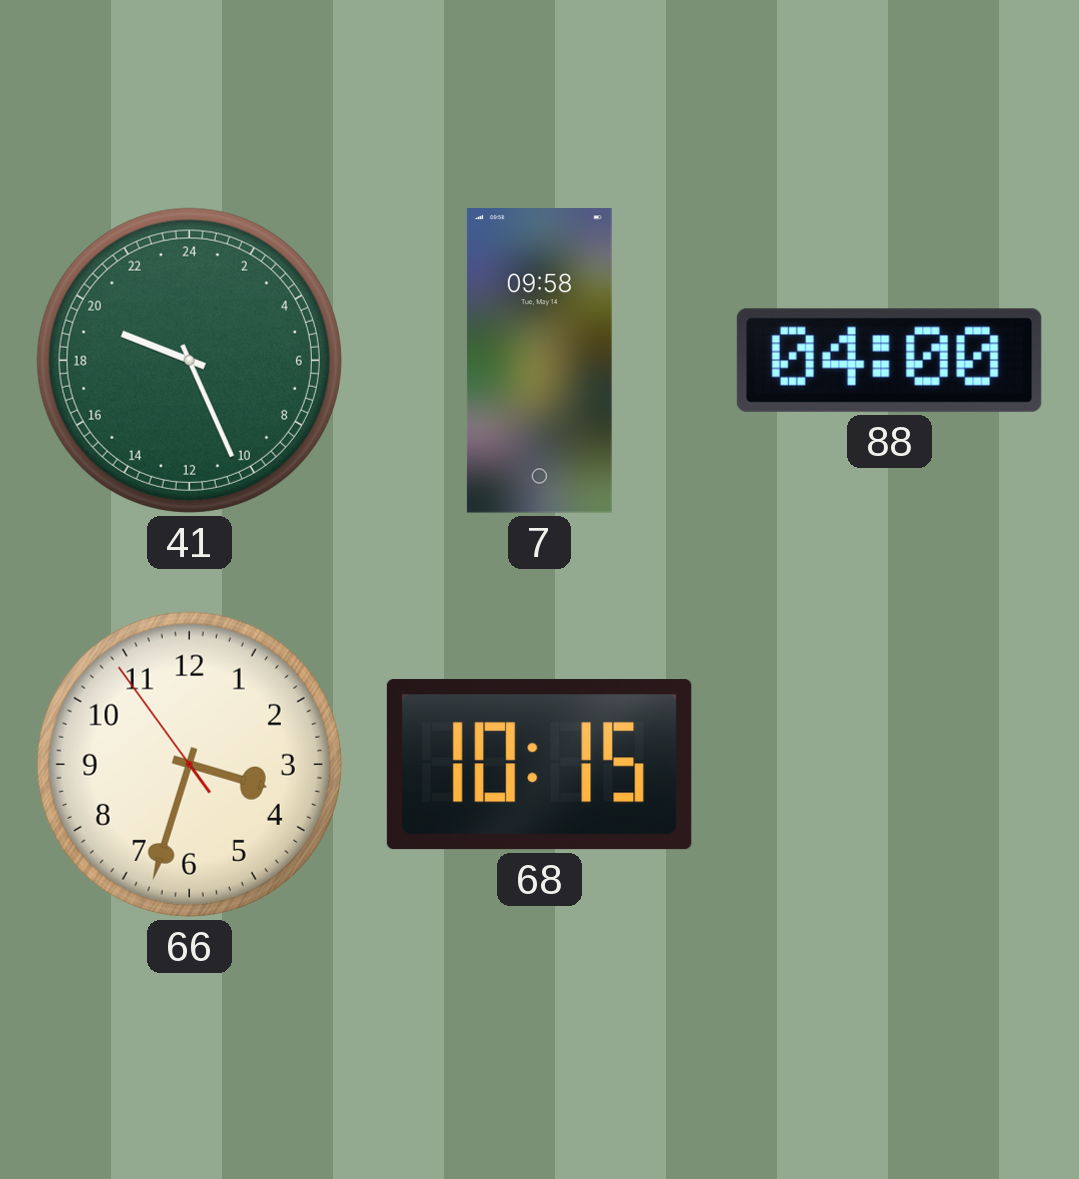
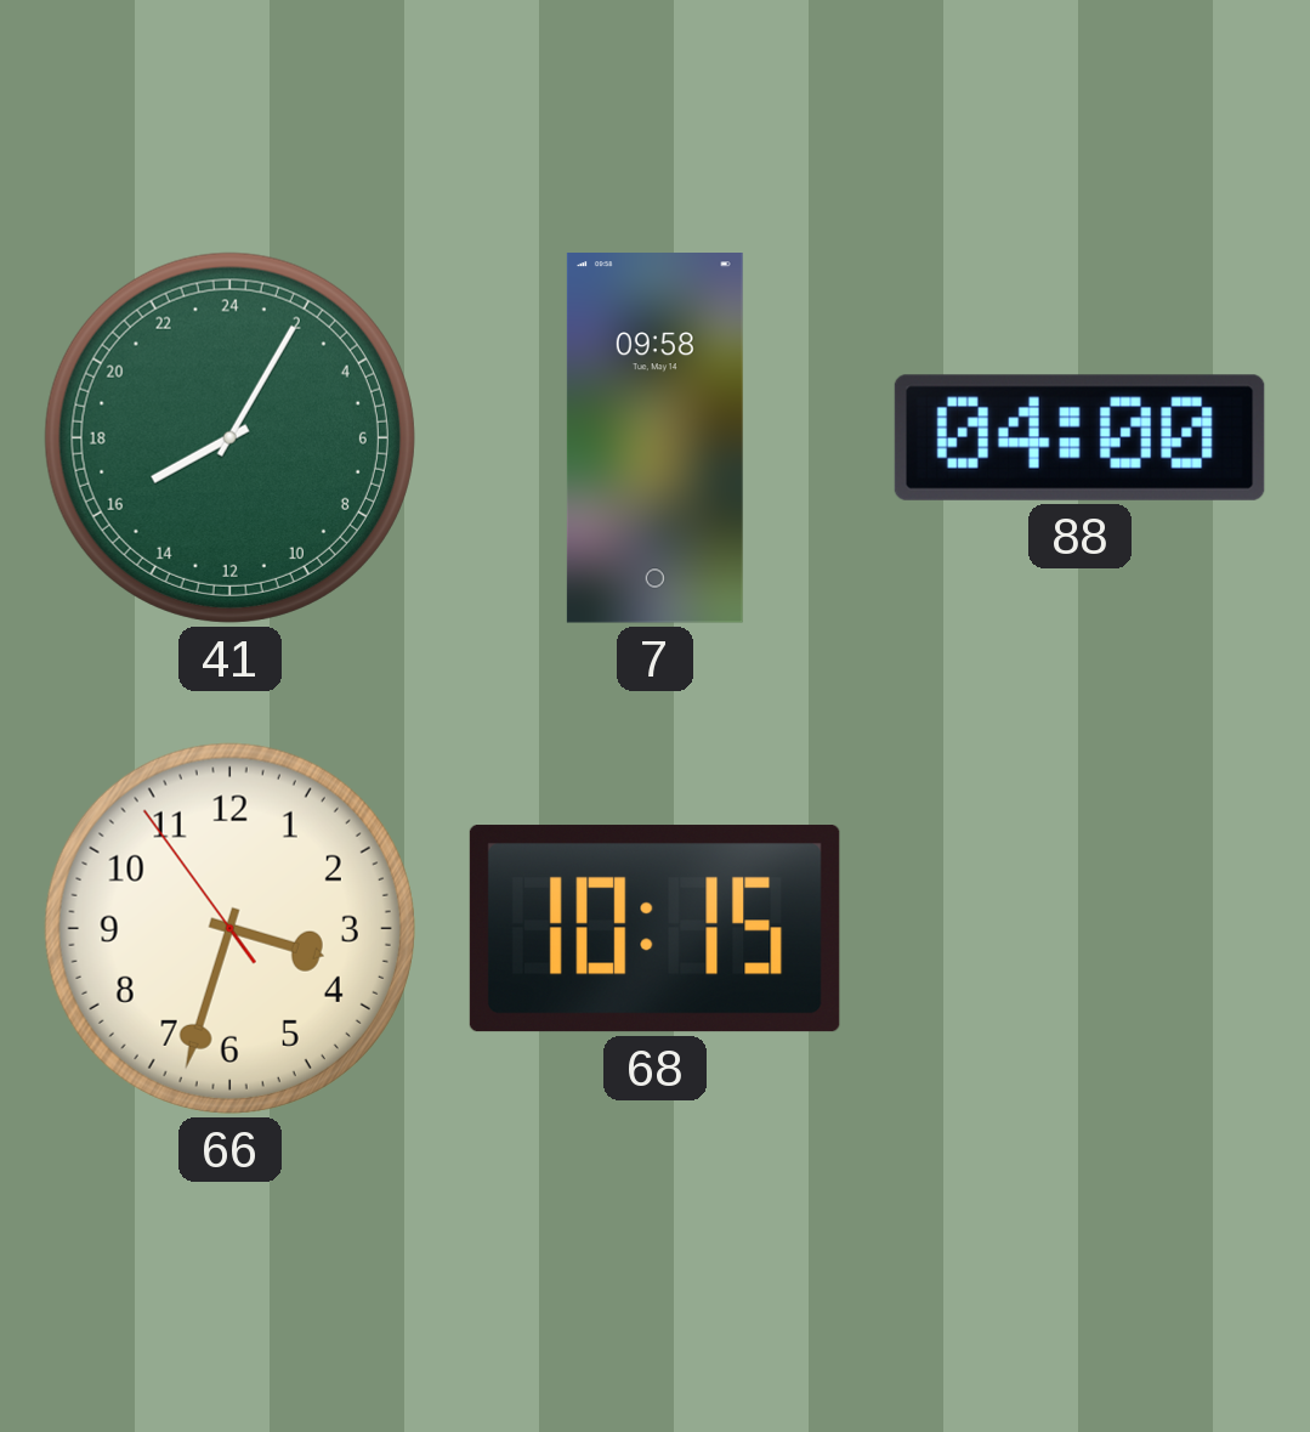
41: 19:26 -> 16:05 (229, 437)
